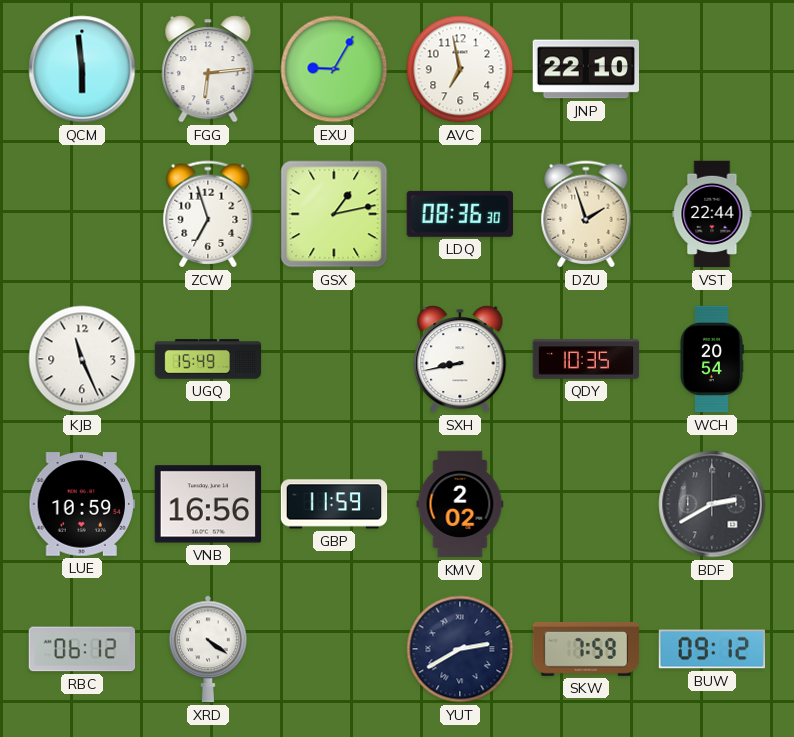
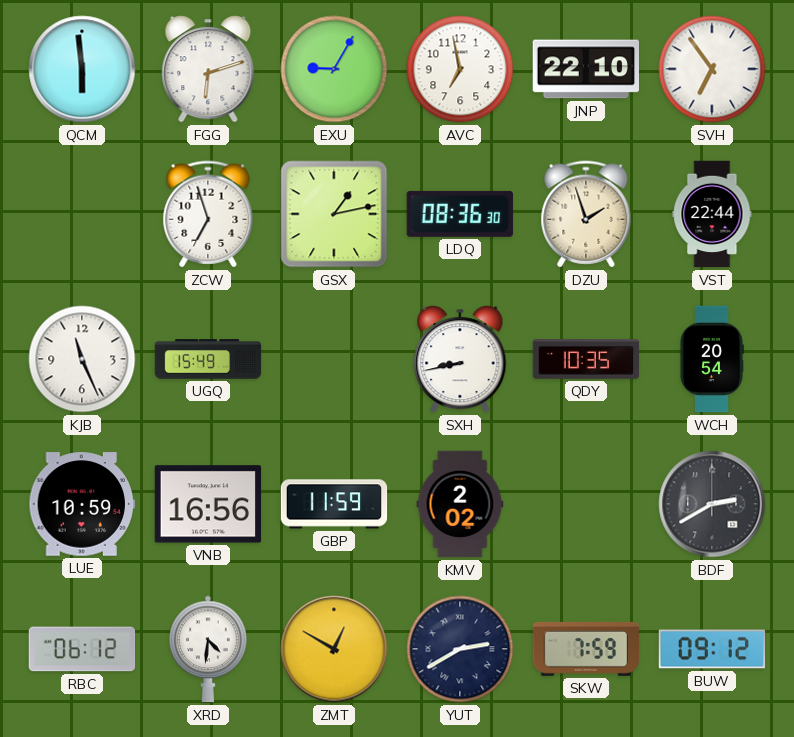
FGG: 6:14 -> 6:12 (208, 69)
SVH: none -> 6:54 (712, 69)
XRD: 4:21 -> 4:31 (208, 649)
ZMT: none -> 12:50 (334, 649)
